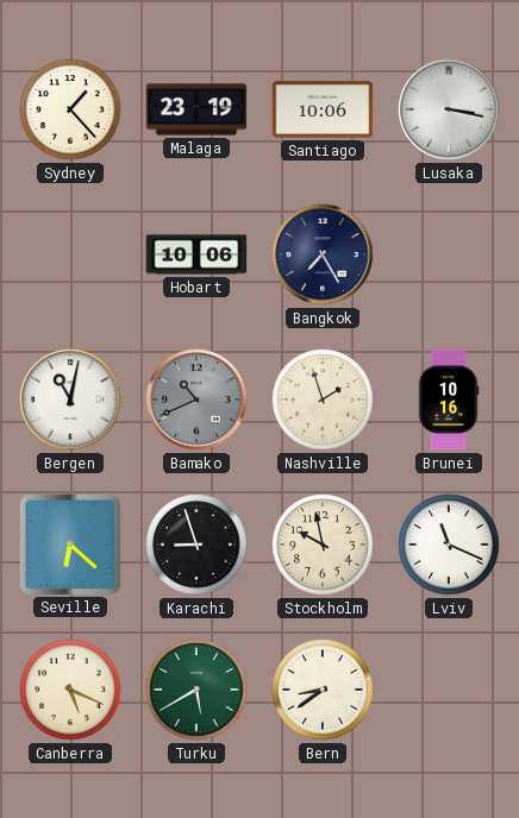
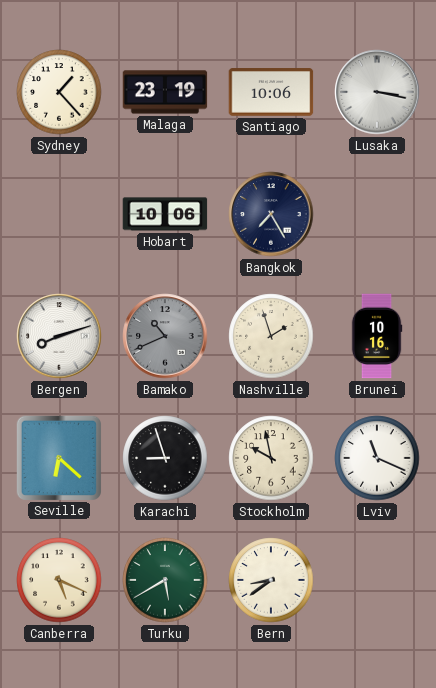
Bergen: 11:02 -> 8:12 (59, 336)
